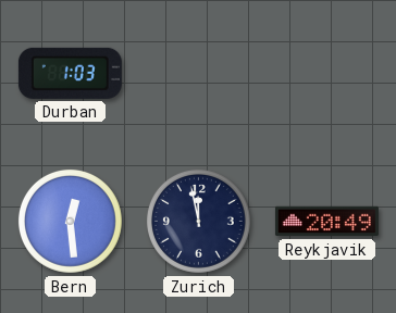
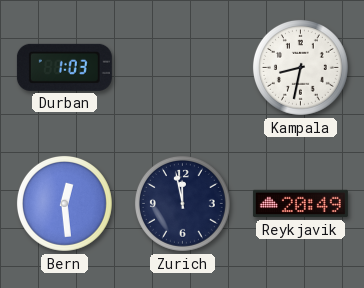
Kampala: none -> 8:32 (300, 67)
